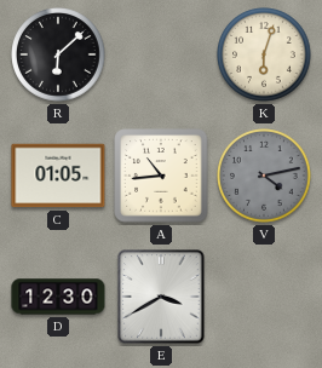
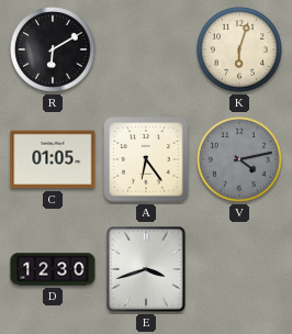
R: 6:08 -> 6:10 (53, 49)
A: 10:44 -> 6:24 (146, 159)
E: 3:40 -> 3:42 (146, 269)
